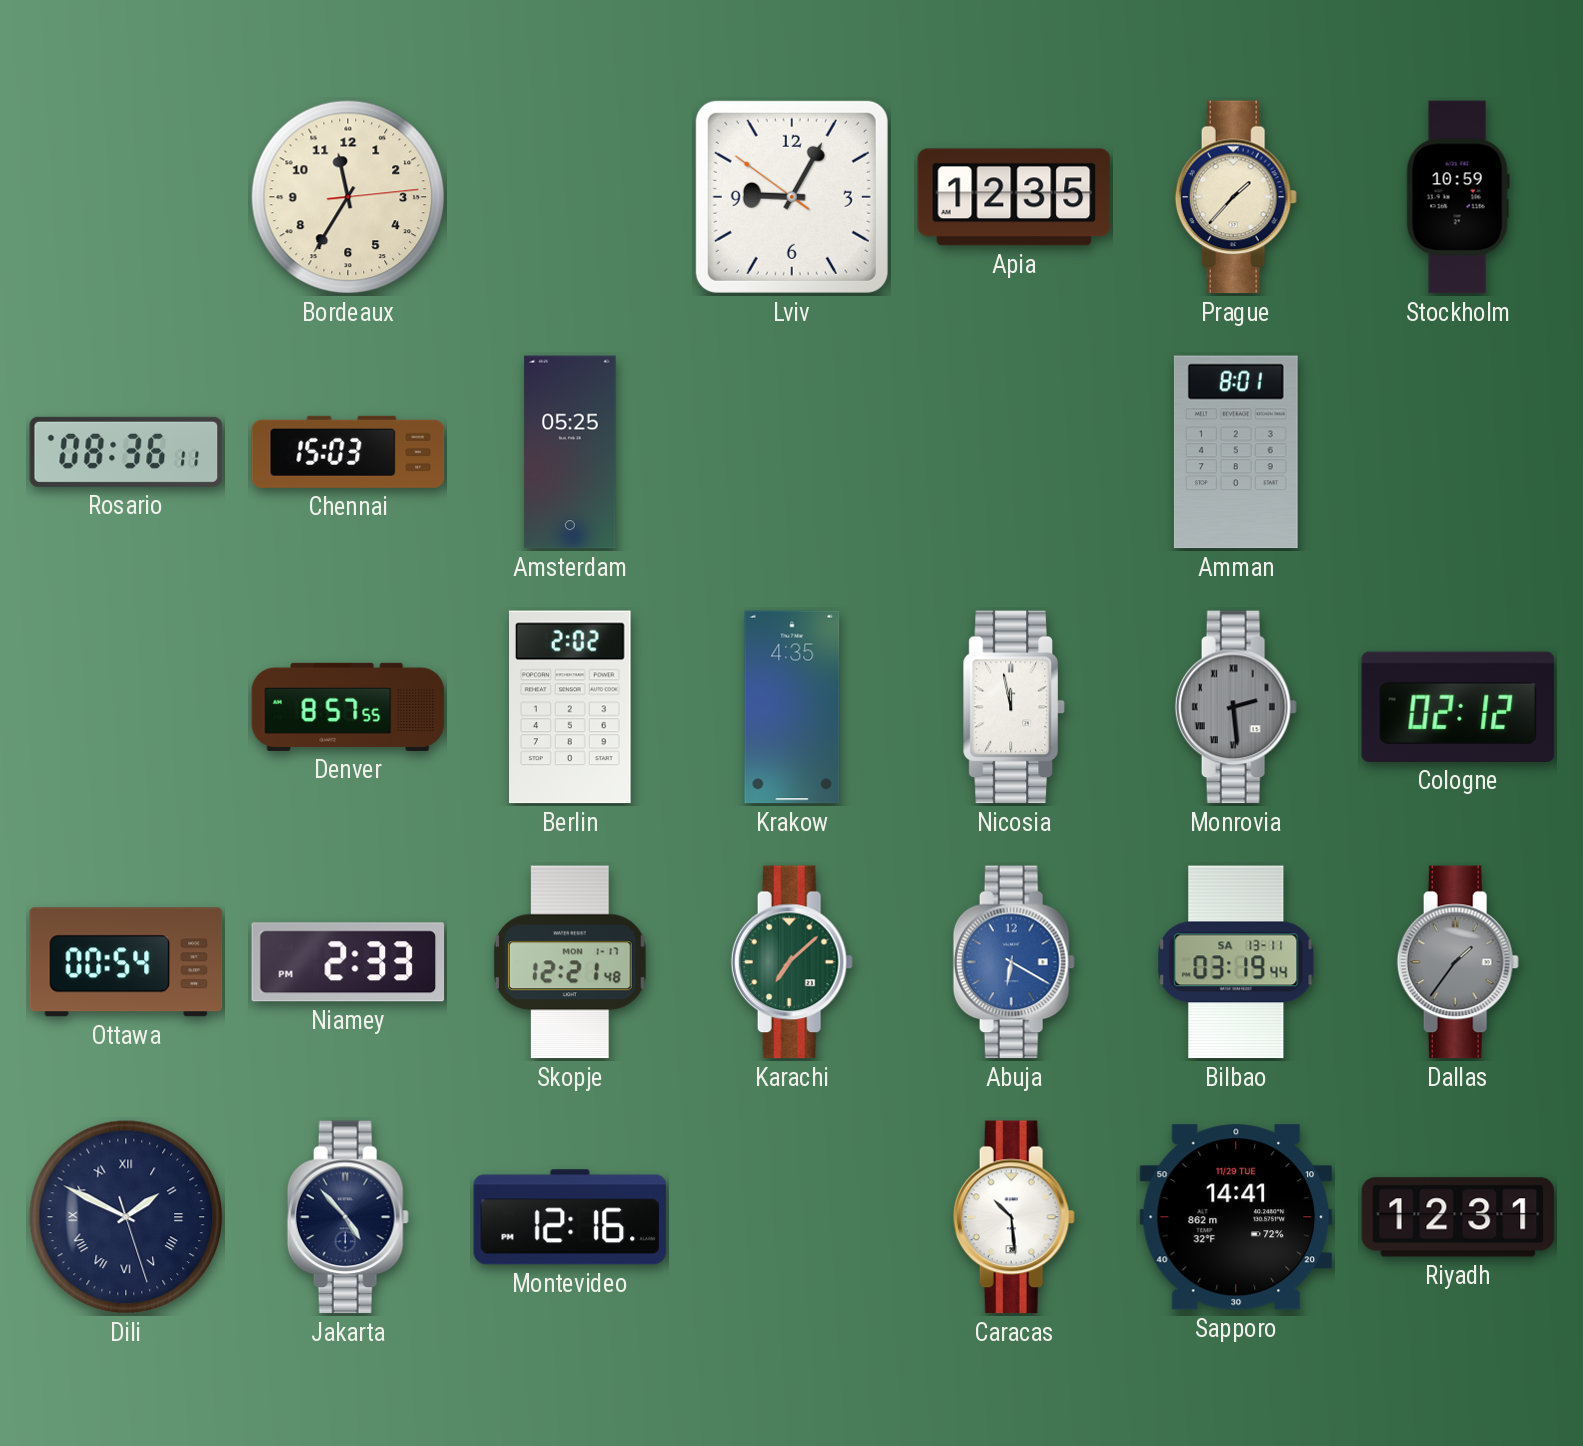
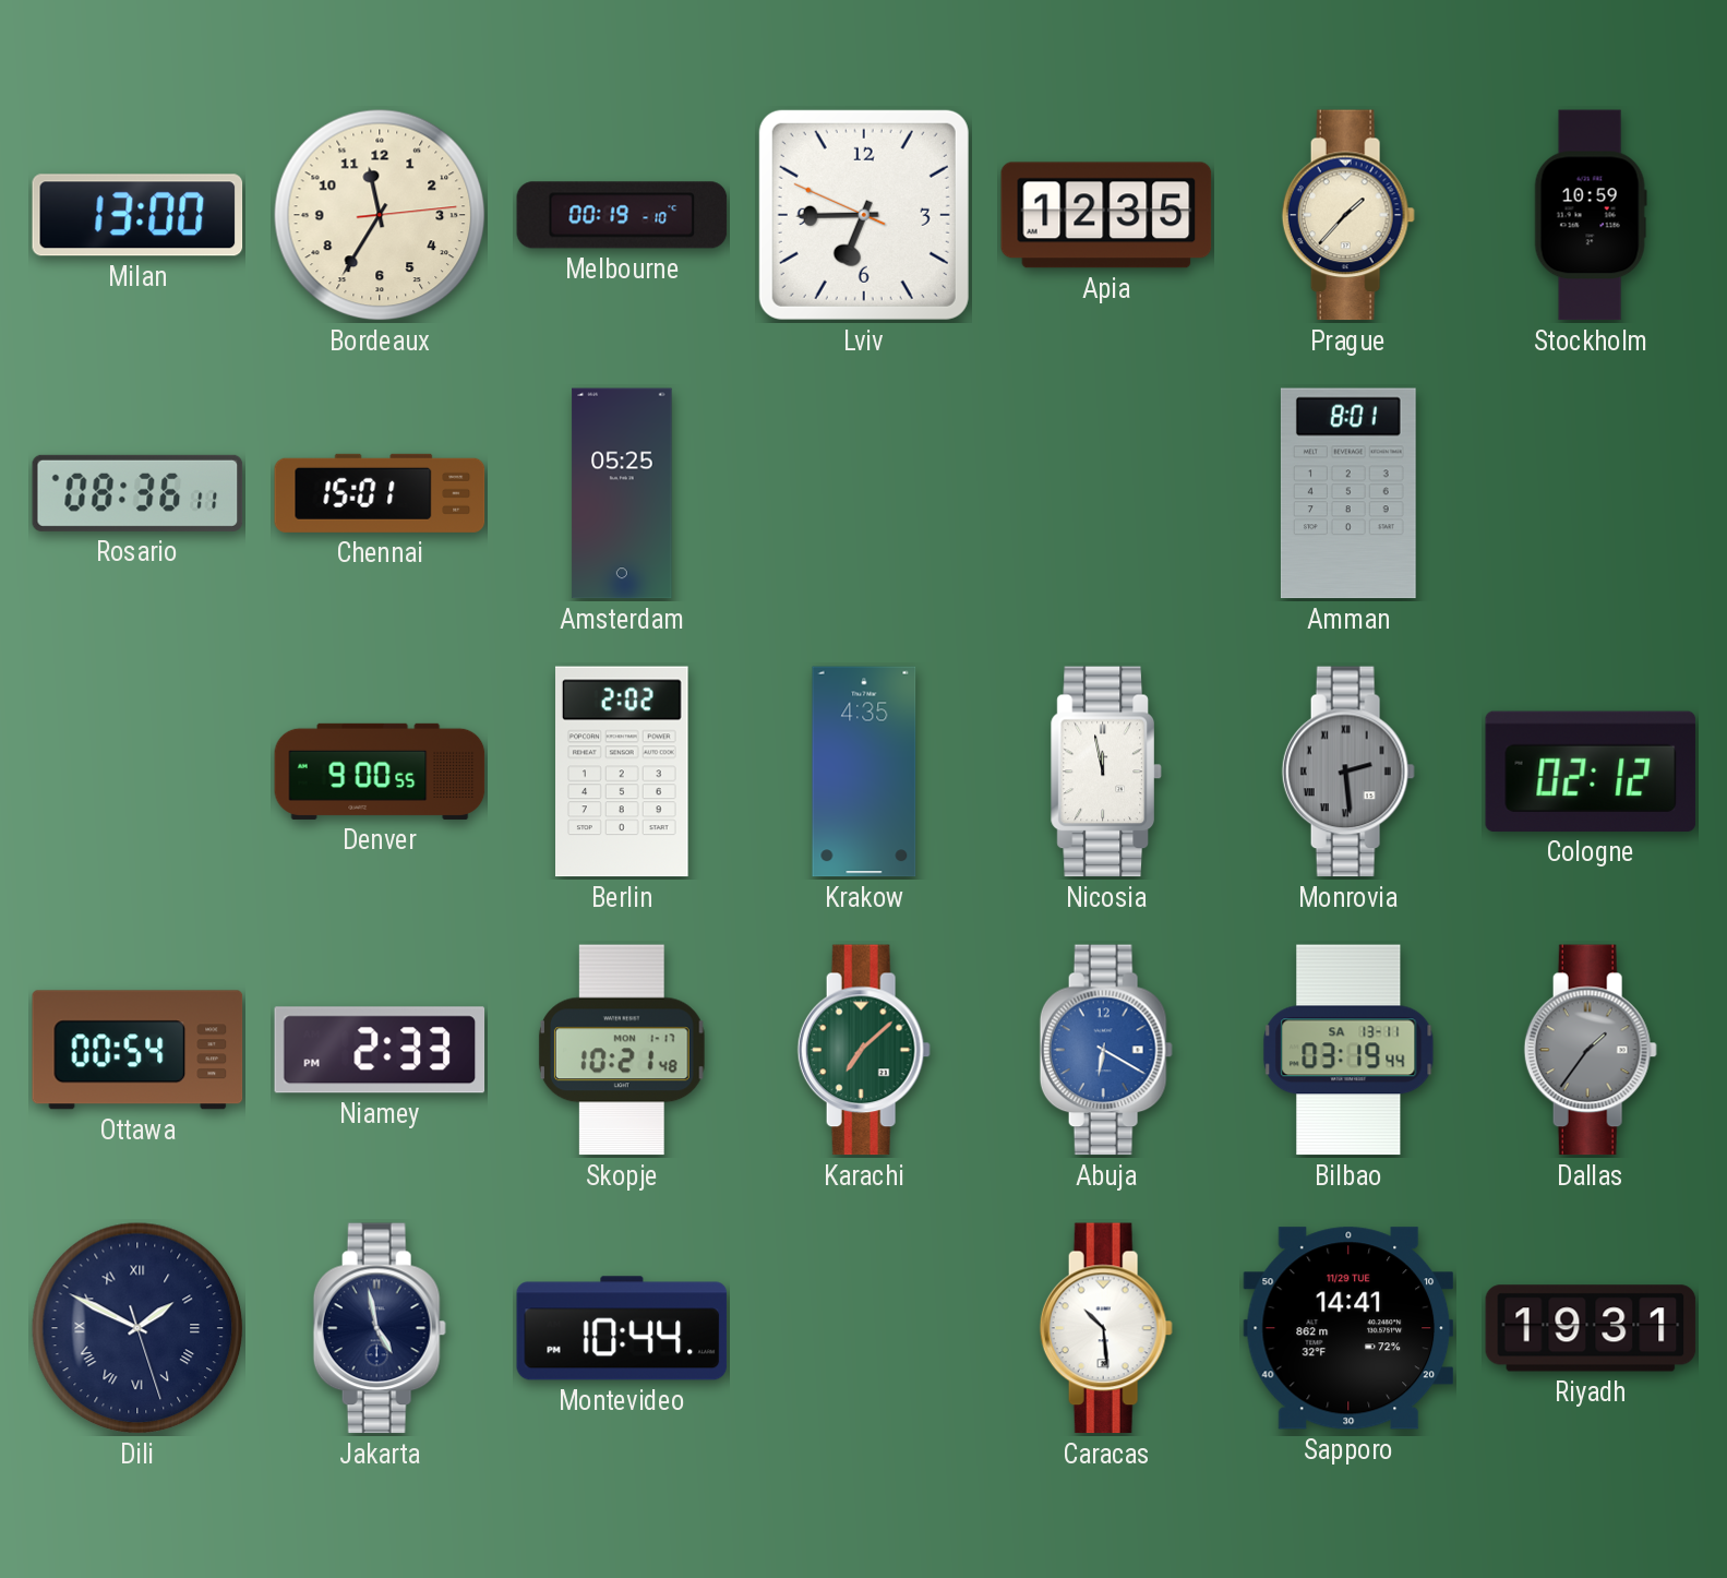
Milan: none -> 13:00 (137, 215)
Melbourne: none -> 00:19 (622, 215)
Lviv: 9:04 -> 6:44 (864, 215)
Chennai: 15:03 -> 15:01 (380, 493)
Denver: 8:57 -> 9:00 (380, 772)
Skopje: 12:21 -> 10:21 (622, 1050)
Jakarta: 4:53 -> 4:58 (380, 1328)
Montevideo: 12:16 -> 10:44 (622, 1328)
Riyadh: 12:31 -> 19:31 (1591, 1328)
